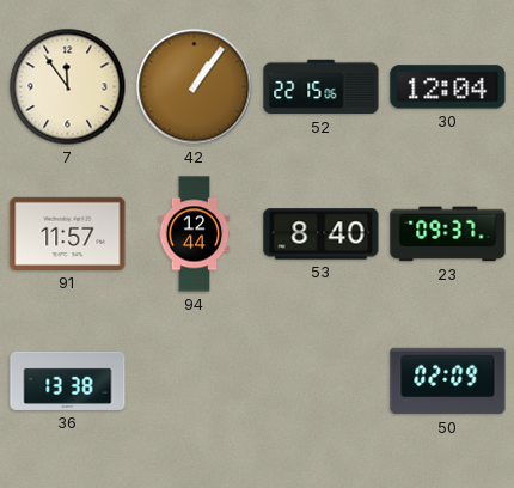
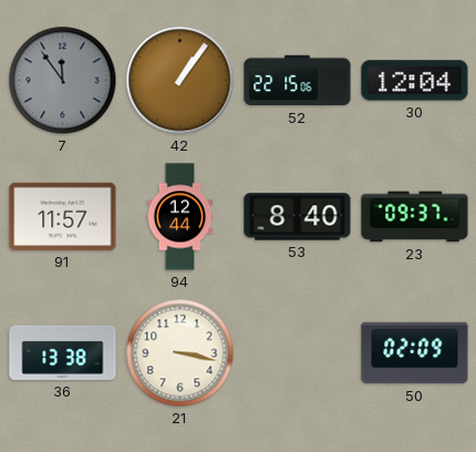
7 dial: cream -> grey (63, 81)
21: none -> 3:17 (180, 353)
